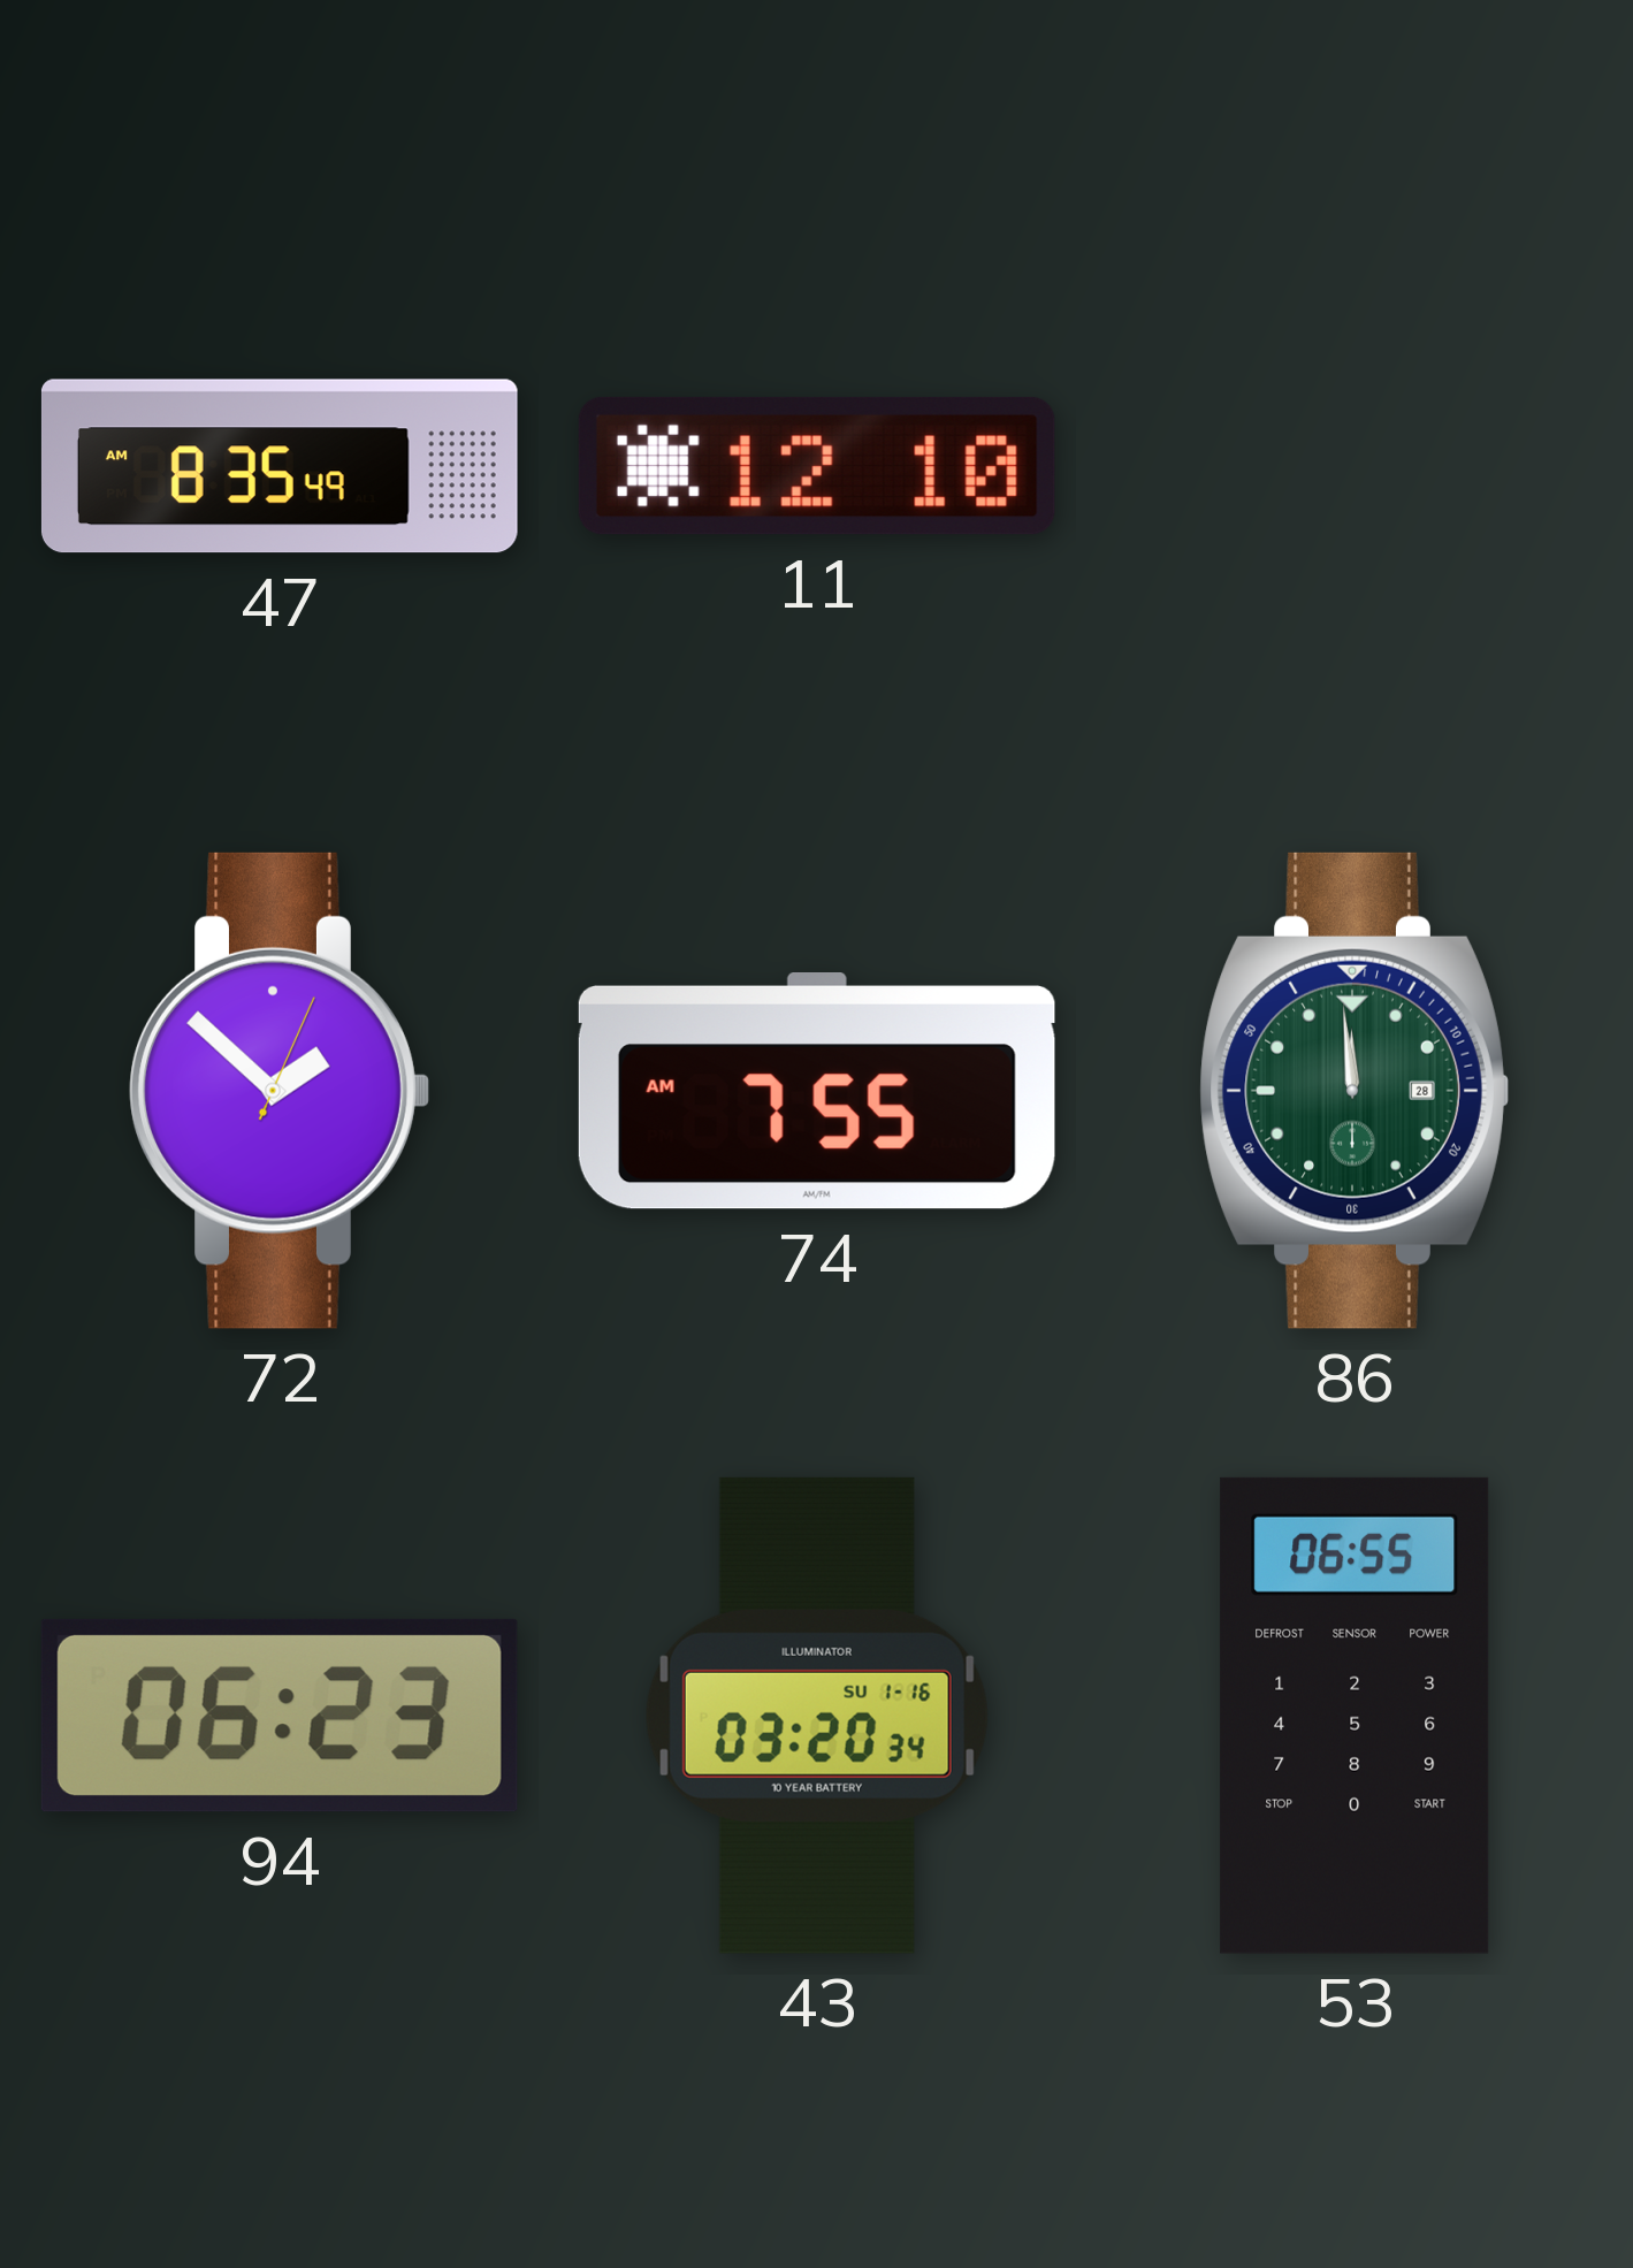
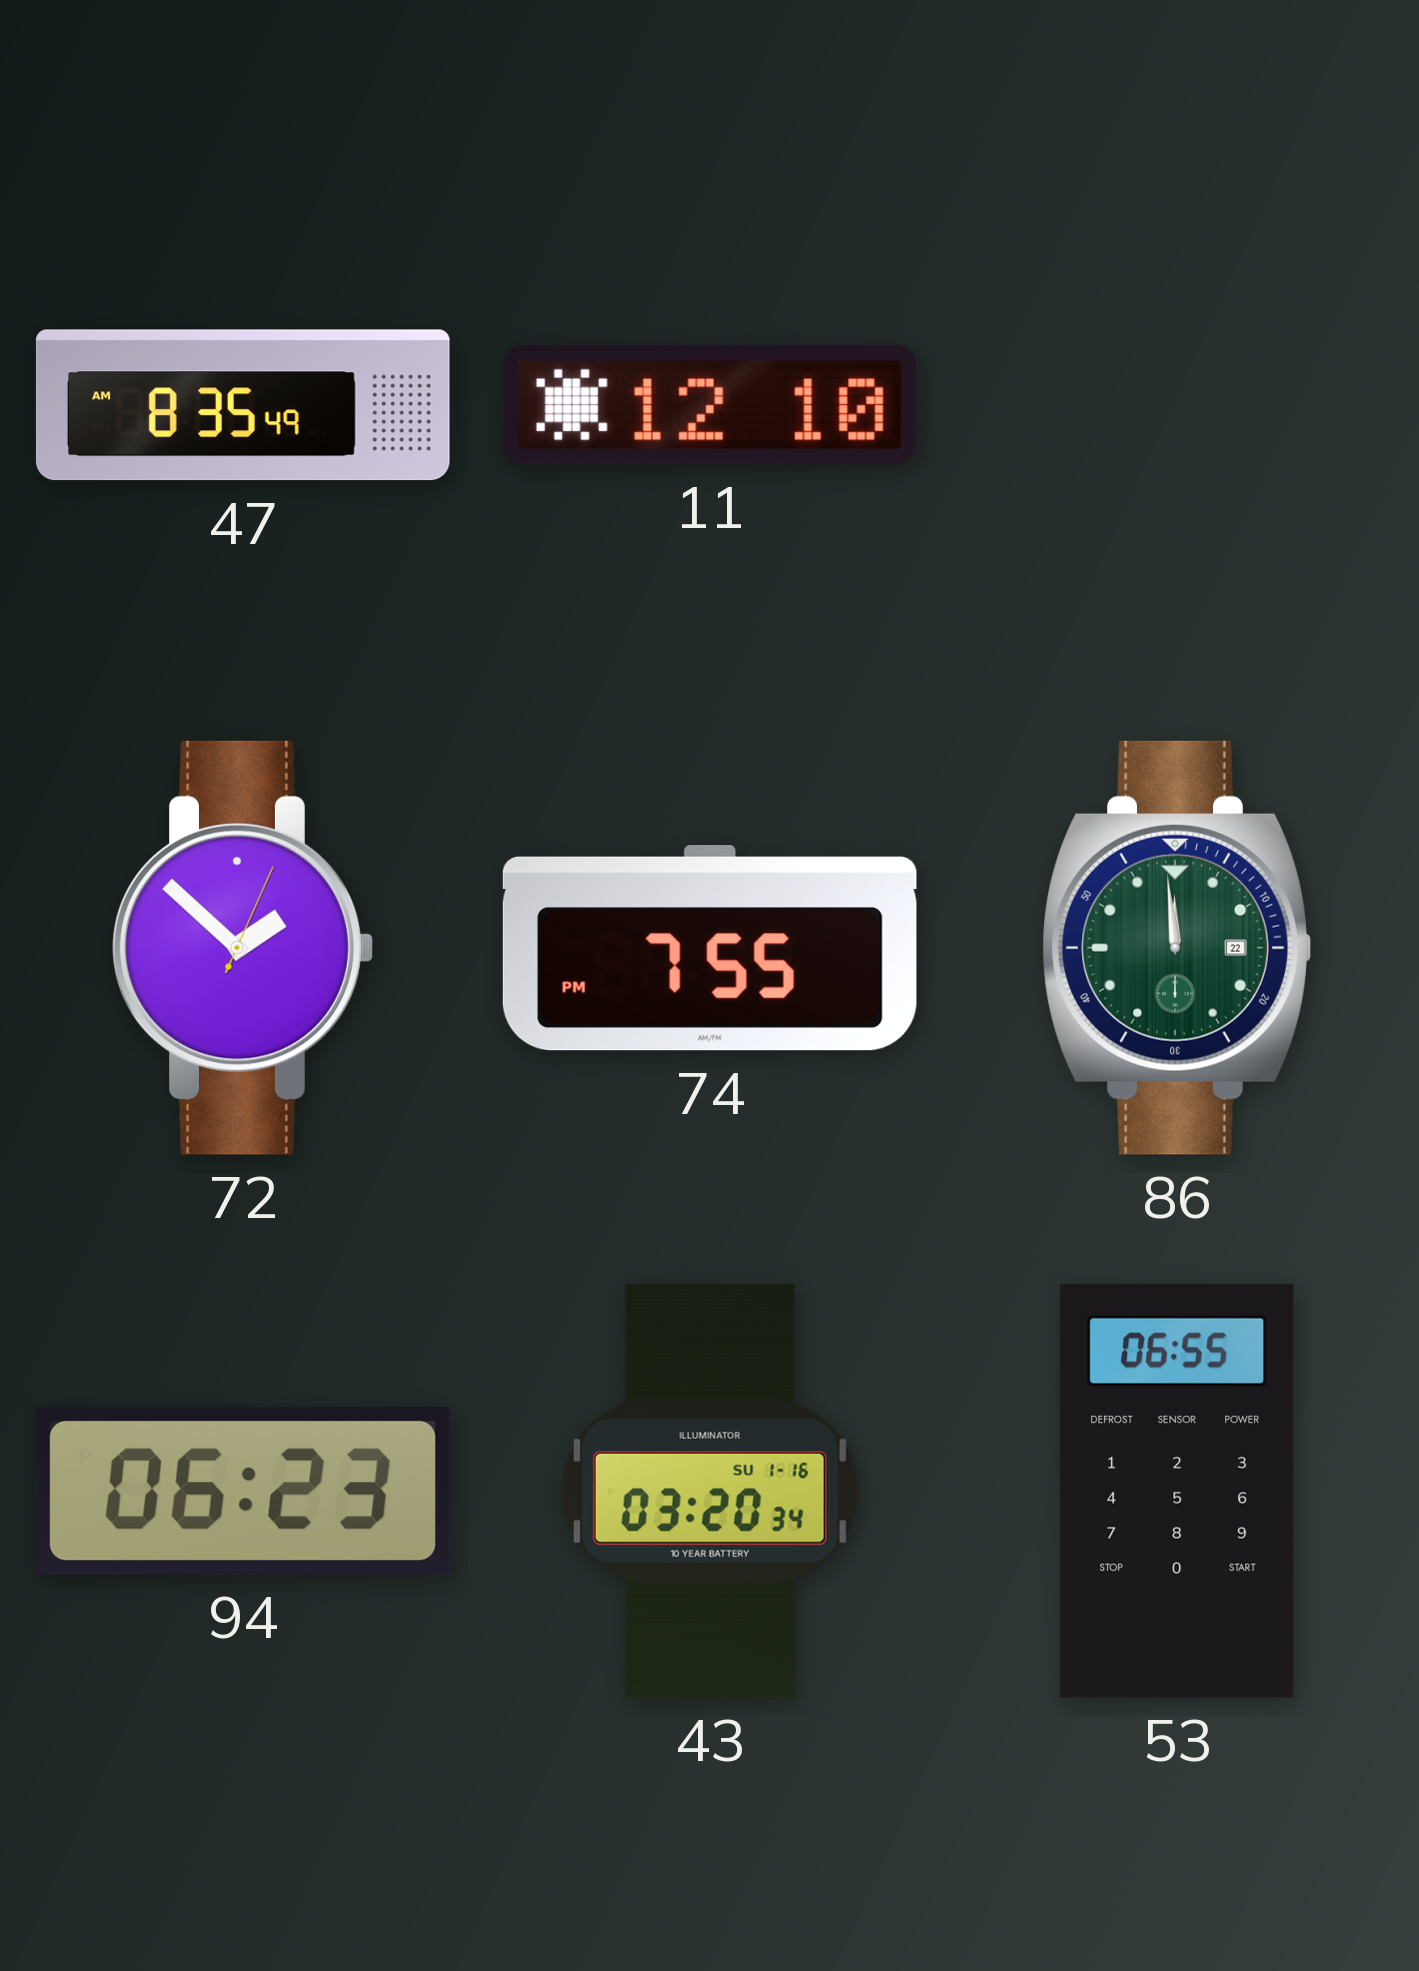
74: 7:55 AM -> 7:55 PM (710, 949)
86 date: 28 -> 22 (1177, 948)
